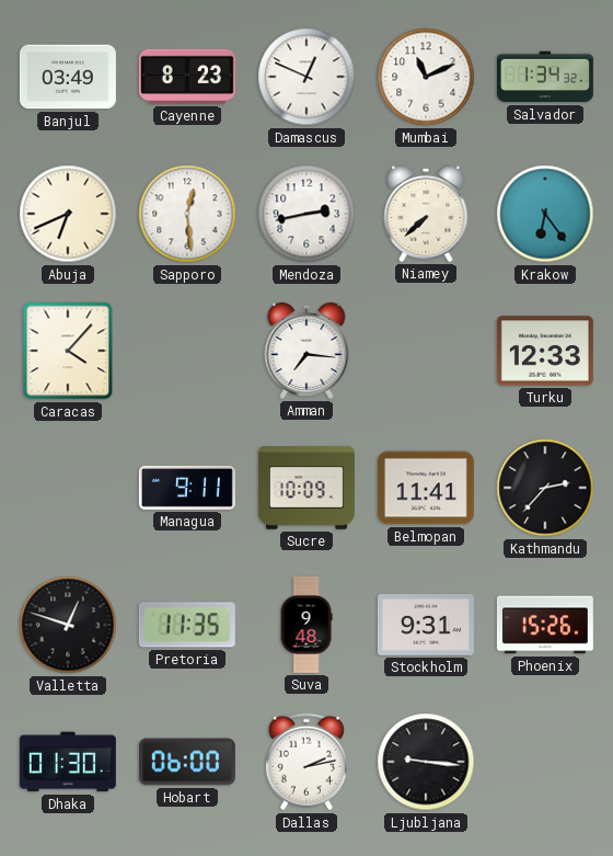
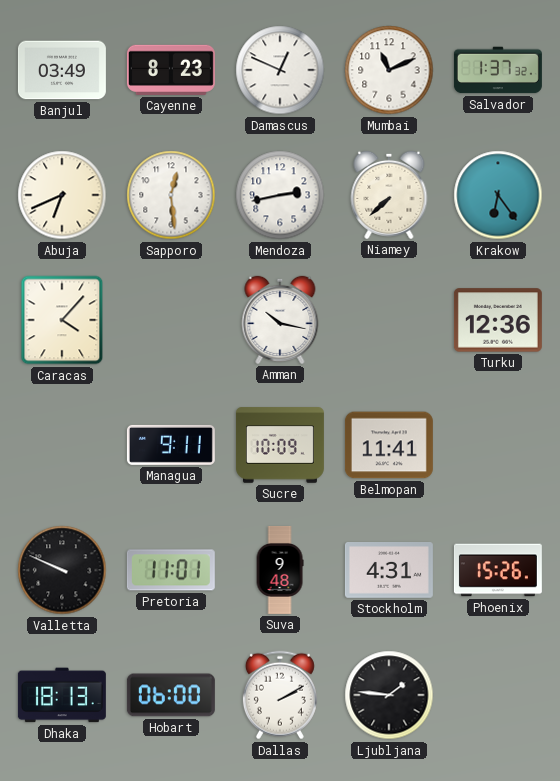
Salvador: 1:34 -> 1:37 (498, 70)
Amman: 7:16 -> 10:17 (280, 320)
Turku: 12:33 -> 12:36 (498, 320)
Kathmandu: 2:37 -> none (545, 488)
Valletta: 12:48 -> 9:49 (62, 570)
Pretoria: 11:35 -> 11:01 (171, 570)
Stockholm: 9:31 -> 4:31 (389, 571)
Dhaka: 01:30 -> 18:13 (62, 695)
Dallas: 2:13 -> 2:10 (280, 695)
Ljubljana: 9:16 -> 1:46 (389, 695)
